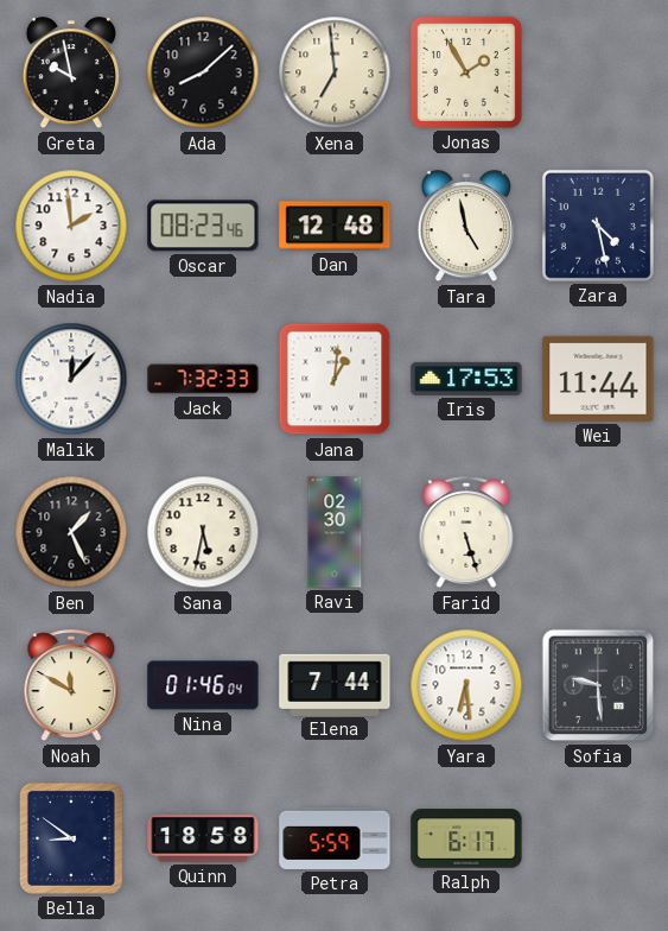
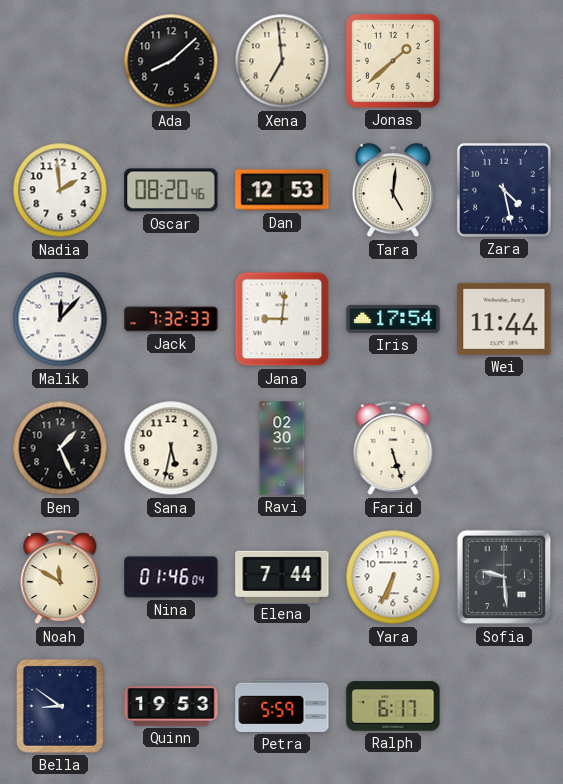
Greta: 9:58 -> none (71, 74)
Jonas: 1:55 -> 1:38 (393, 61)
Oscar: 08:23 -> 08:20 (171, 190)
Dan: 12:48 -> 12:53 (282, 190)
Tara: 4:58 -> 5:01 (393, 191)
Jana: 1:01 -> 9:01 (282, 319)
Iris: 17:53 -> 17:54 (393, 319)
Yara: 6:29 -> 6:34 (393, 577)
Quinn: 18:58 -> 19:53 (171, 706)
